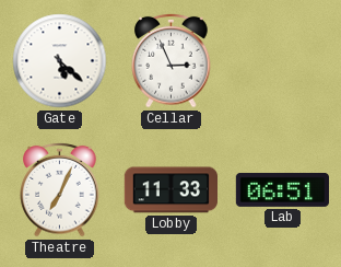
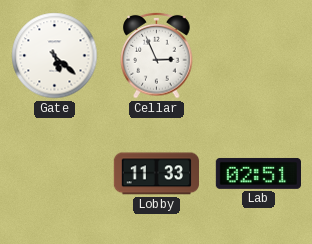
Theatre: 7:04 -> none (60, 189)
Lab: 06:51 -> 02:51 (258, 173)
